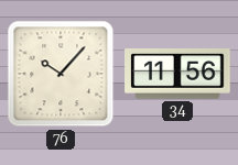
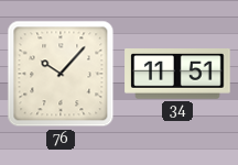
34: 11:56 -> 11:51 (177, 75)
